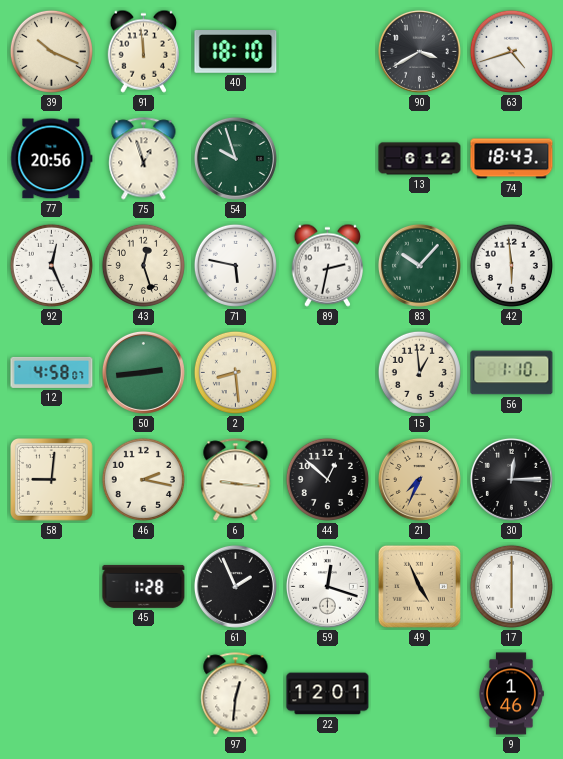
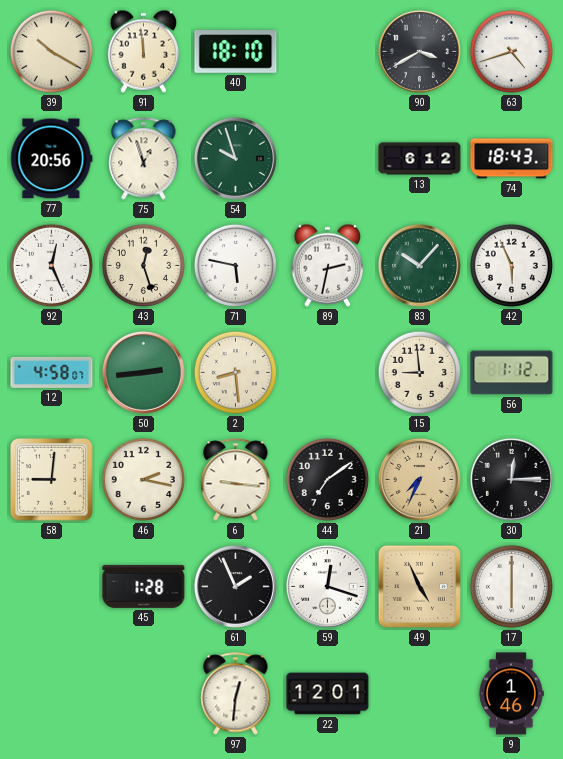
39: 10:19 -> 10:20 (51, 51)
42: 5:59 -> 5:56 (511, 265)
15: 12:59 -> 8:59 (419, 372)
56: 1:10 -> 1:12 (512, 373)
44: 12:52 -> 7:09 (327, 479)
